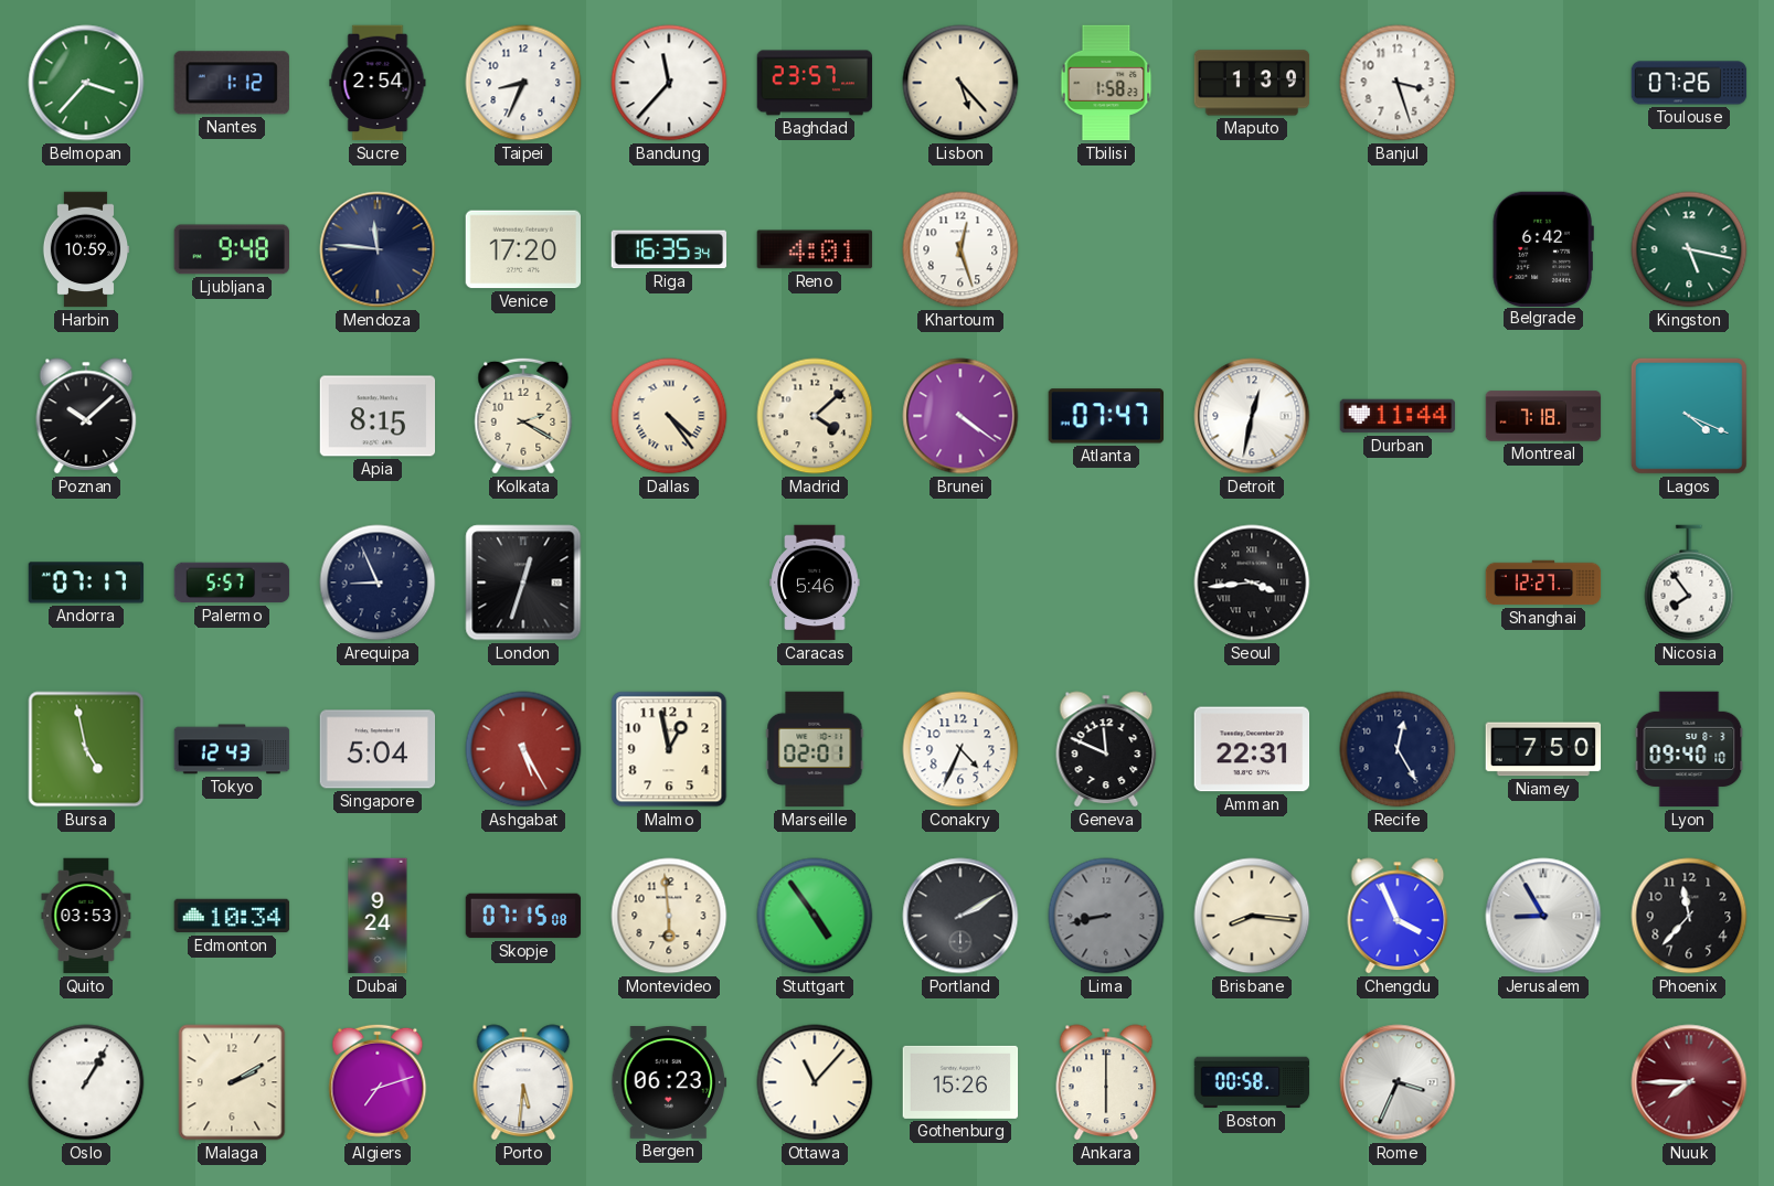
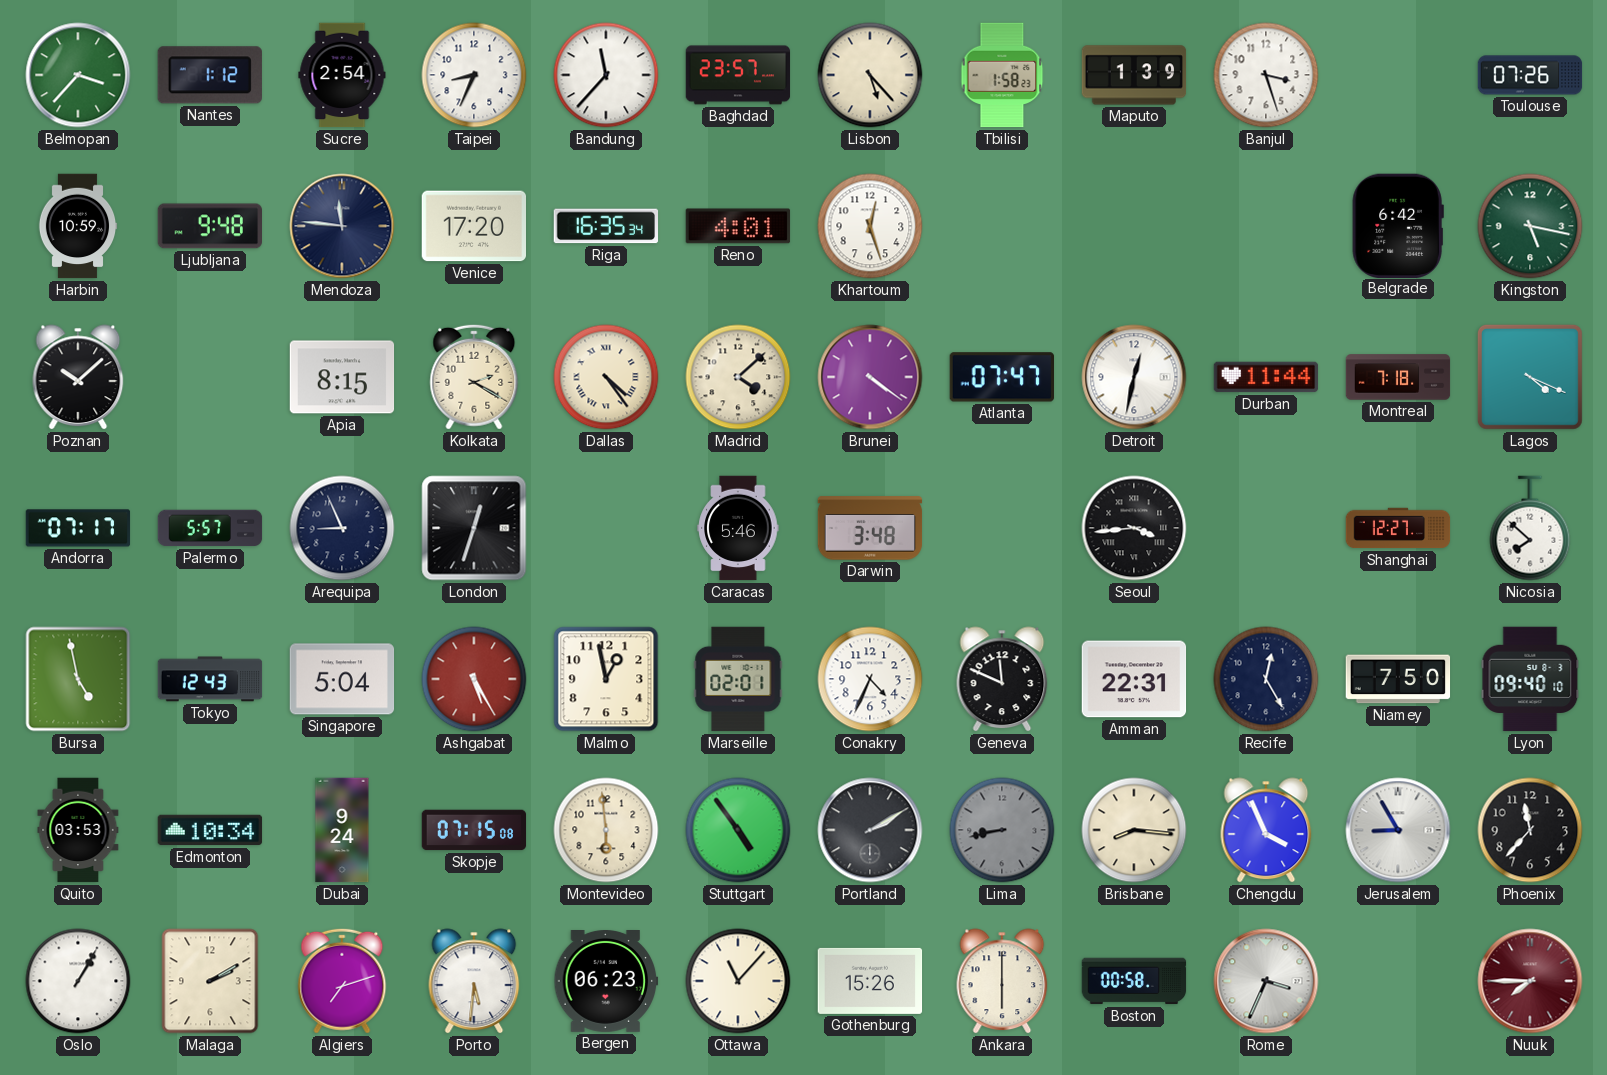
Darwin: none -> 3:48 (870, 528)
Nicosia: 7:54 -> 7:52 (1530, 528)
